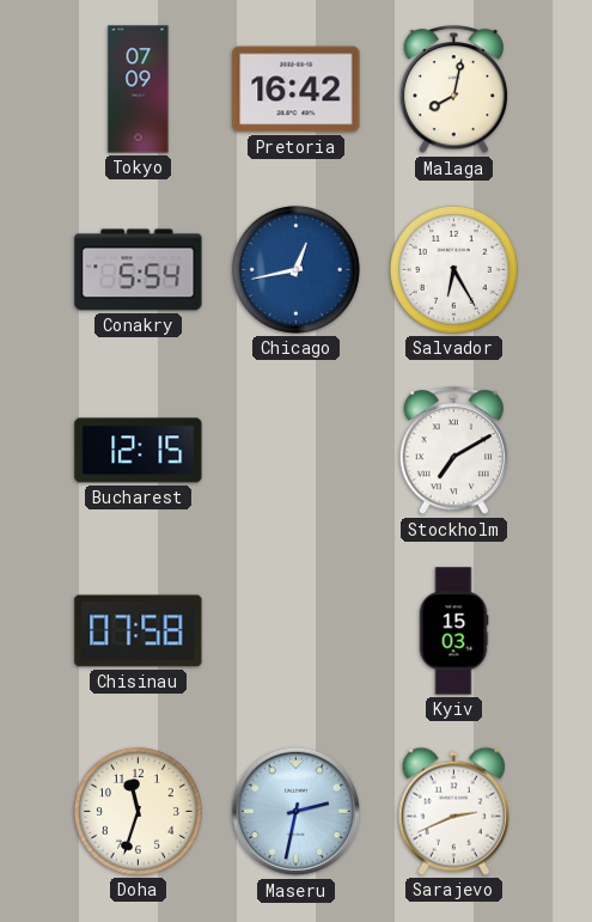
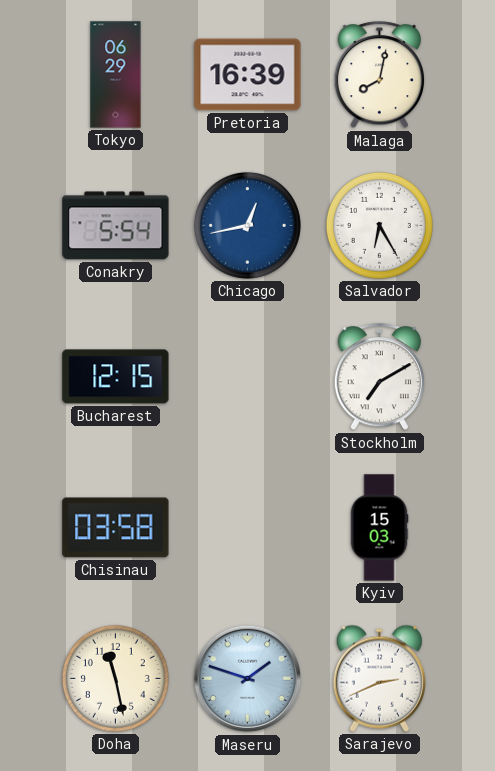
Tokyo: 07:09 -> 06:29 (116, 75)
Pretoria: 16:42 -> 16:39 (248, 75)
Chisinau: 07:58 -> 03:58 (116, 528)
Doha: 11:33 -> 11:28 (115, 678)
Maseru: 2:32 -> 1:48 (248, 679)
